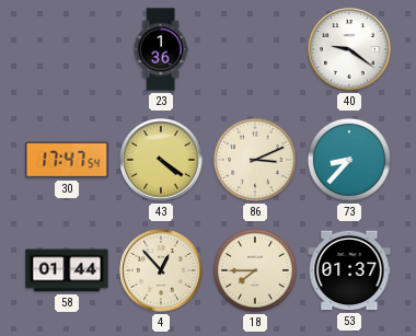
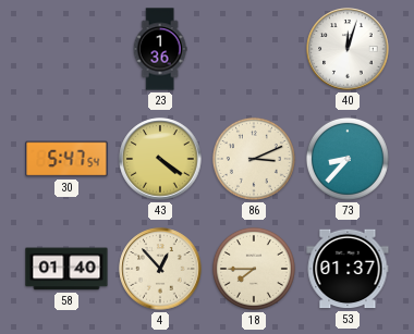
40: 9:21 -> 12:03 (348, 49)
30: 17:47 -> 5:47 (66, 159)
58: 01:44 -> 01:40 (66, 269)
